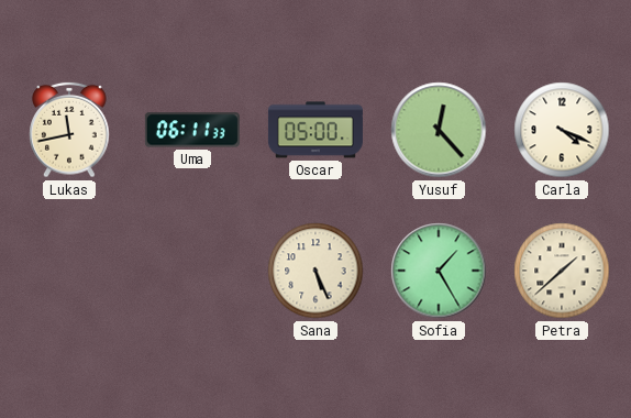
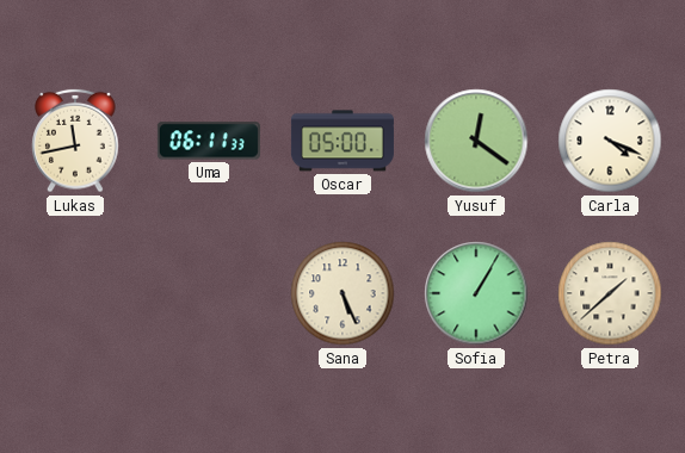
Yusuf: 12:23 -> 12:21 (476, 141)
Sofia: 1:25 -> 1:05 (476, 293)
